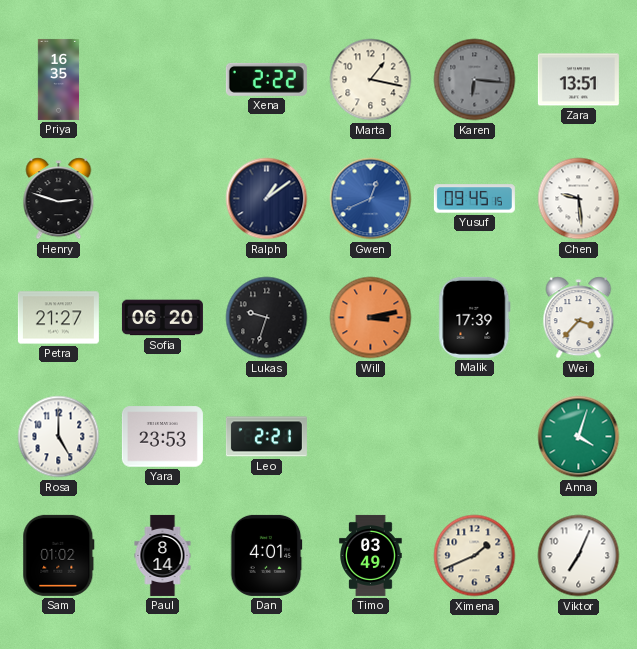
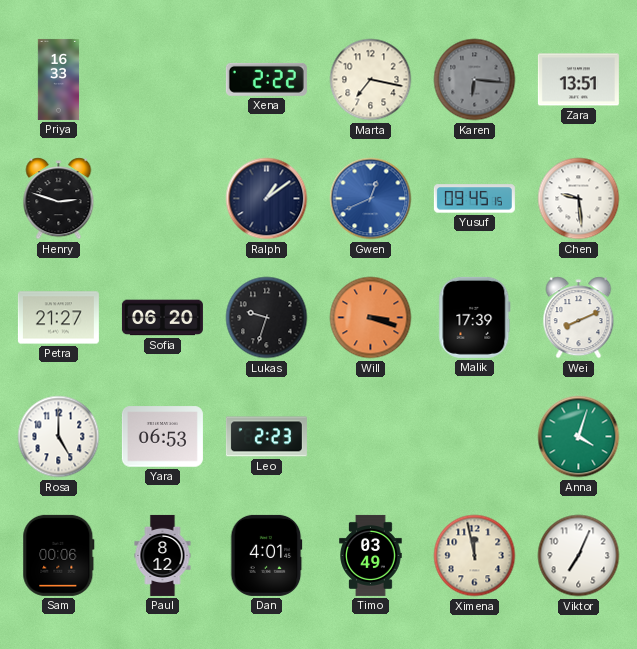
Priya: 16:35 -> 16:33 (59, 79)
Marta: 1:17 -> 7:17 (371, 80)
Will: 3:13 -> 3:18 (371, 318)
Wei: 3:37 -> 8:11 (579, 318)
Yara: 23:53 -> 06:53 (162, 437)
Leo: 2:21 -> 2:23 (266, 437)
Sam: 01:02 -> 00:06 (59, 555)
Paul: 8:14 -> 8:12 (163, 555)
Ximena: 1:41 -> 11:58 (475, 556)
